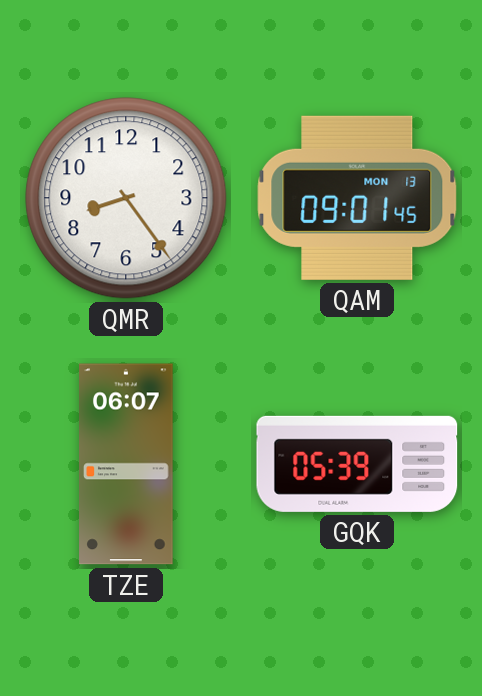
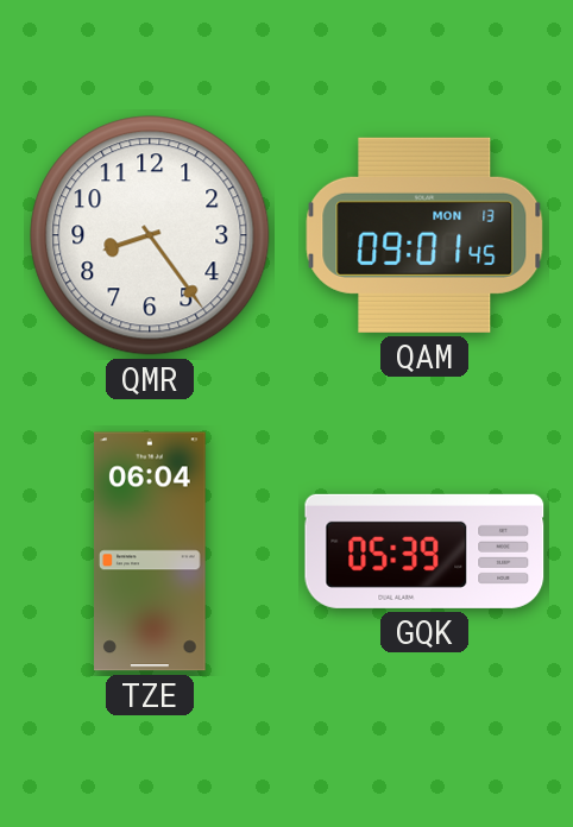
TZE: 06:07 -> 06:04 (150, 551)
